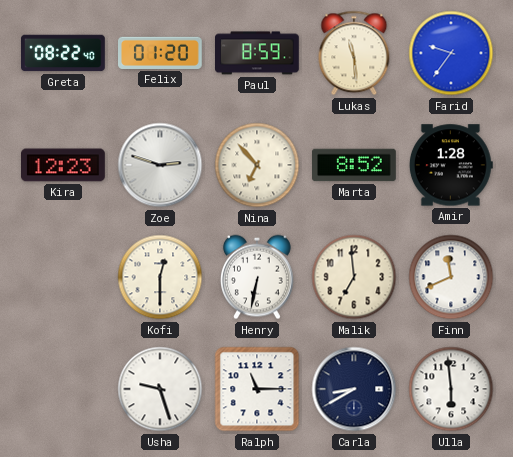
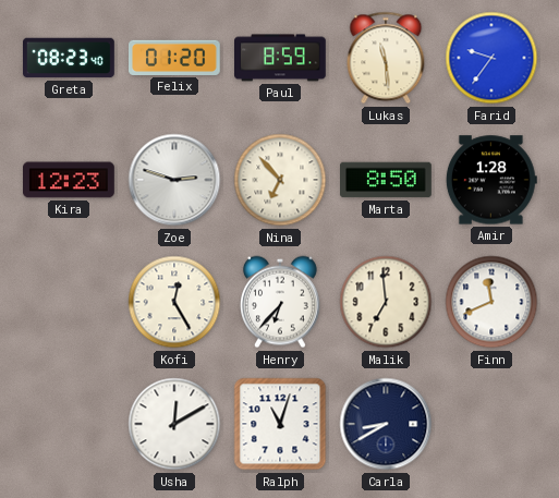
Greta: 08:22 -> 08:23 (69, 58)
Marta: 8:52 -> 8:50 (387, 180)
Kofi: 12:30 -> 12:25 (174, 302)
Henry: 6:32 -> 6:37 (281, 302)
Usha: 9:27 -> 12:10 (174, 424)
Ralph: 11:15 -> 11:03 (280, 424)
Ulla: 5:59 -> none (451, 389)
